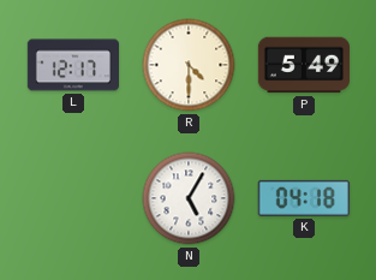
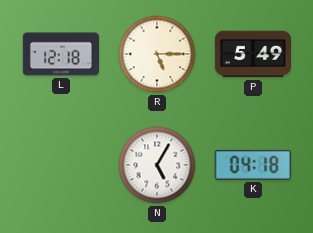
L: 12:17 -> 12:18 (60, 54)
R: 4:30 -> 5:15 (157, 54)
